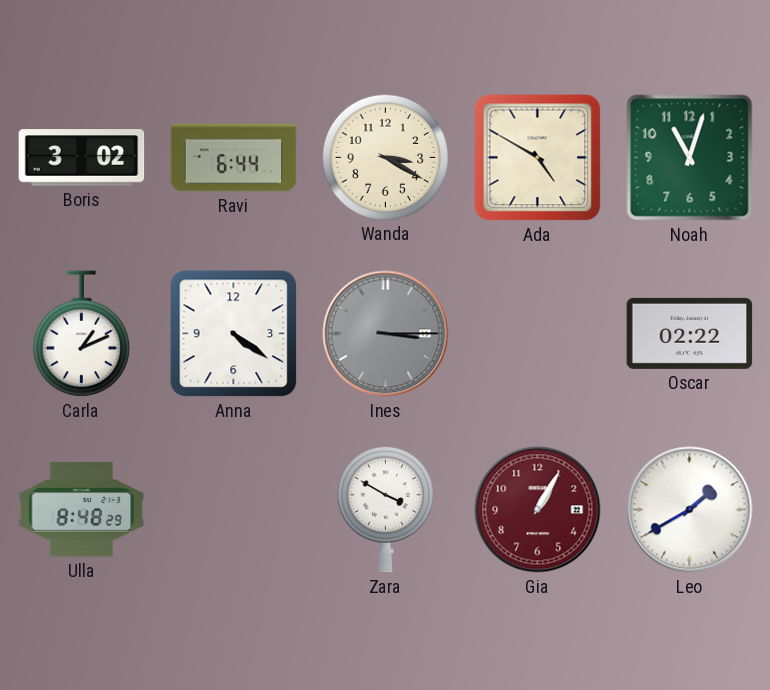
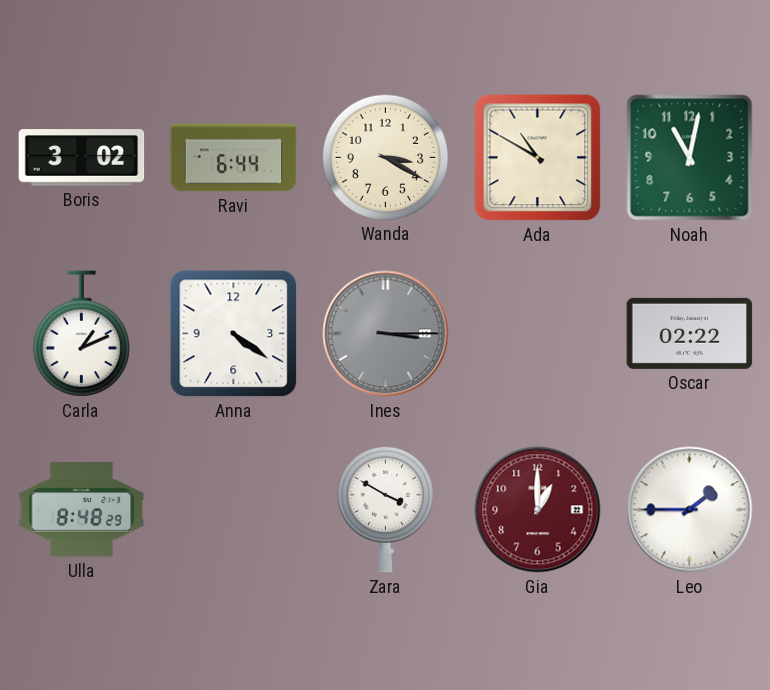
Ada: 4:50 -> 10:50 (538, 158)
Noah: 11:03 -> 11:02 (690, 158)
Gia: 1:05 -> 1:00 (538, 510)
Leo: 1:40 -> 1:45 (690, 510)
